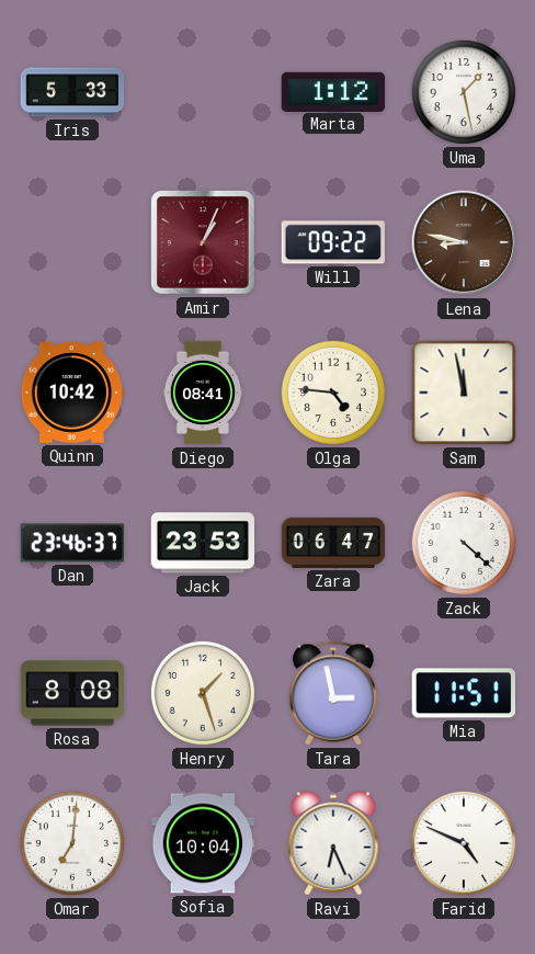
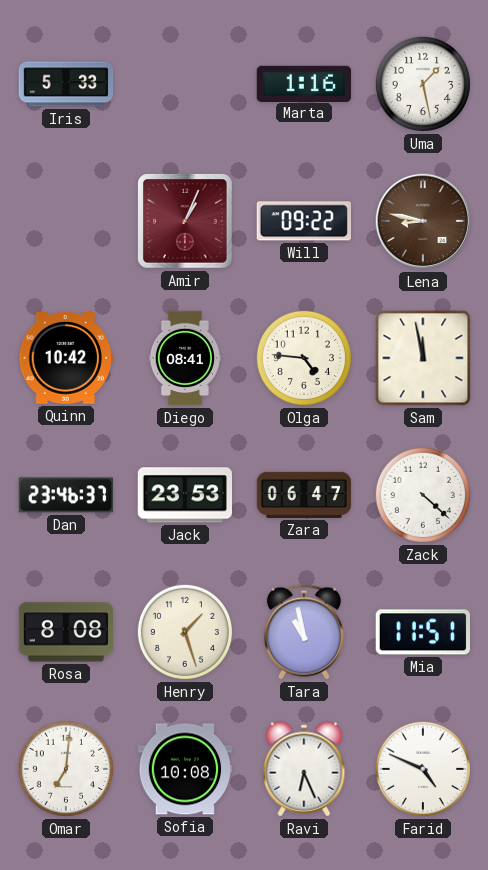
Marta: 1:12 -> 1:16 (304, 83)
Tara: 2:58 -> 10:58 (304, 632)
Sofia: 10:04 -> 10:08 (185, 769)
